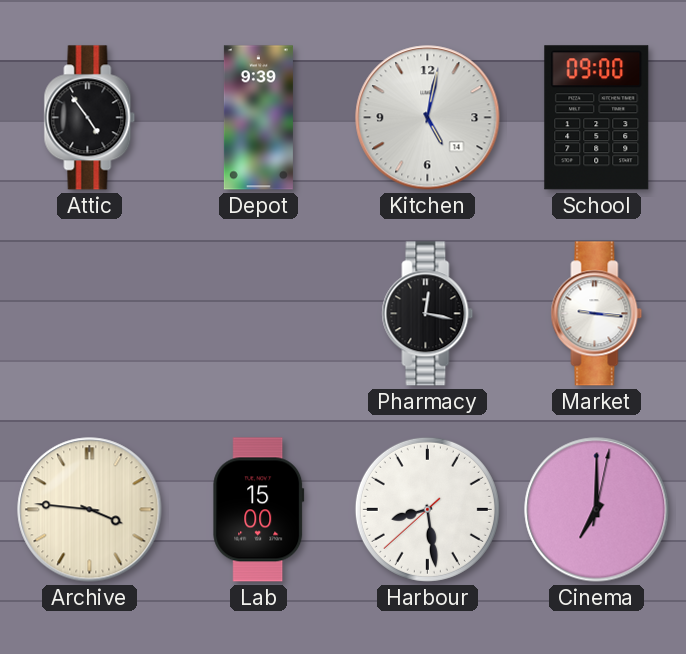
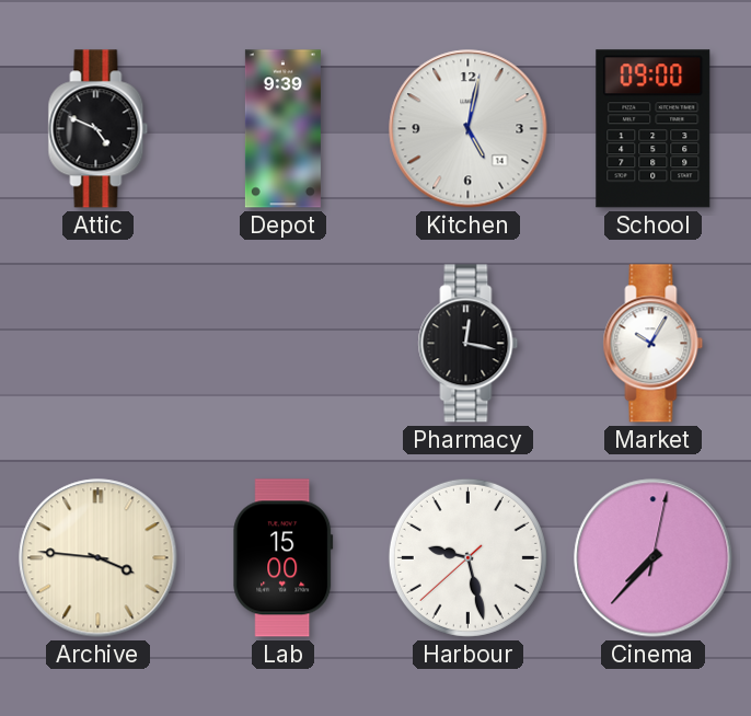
Attic: 4:54 -> 4:49 (99, 129)
Market: 9:16 -> 10:05 (654, 344)
Harbour: 8:28 -> 9:27 (467, 557)
Cinema: 7:00 -> 7:37 (654, 558)
